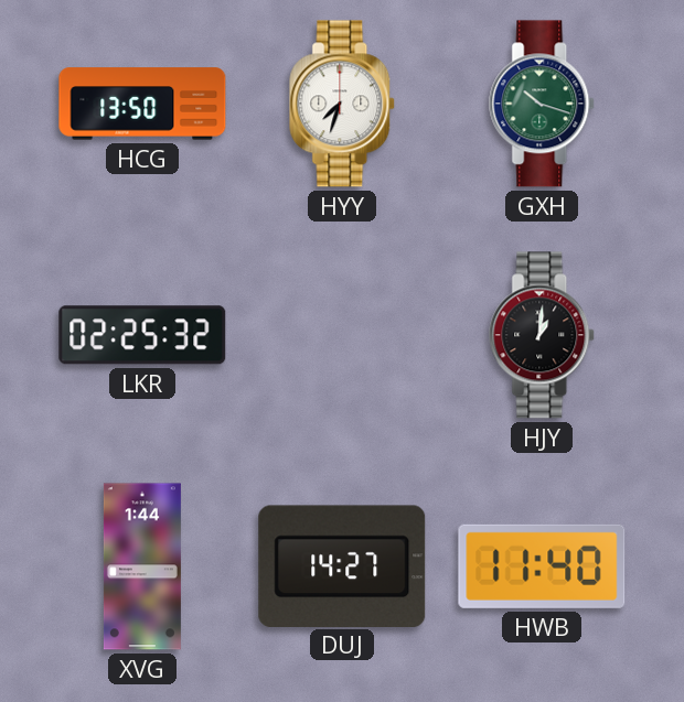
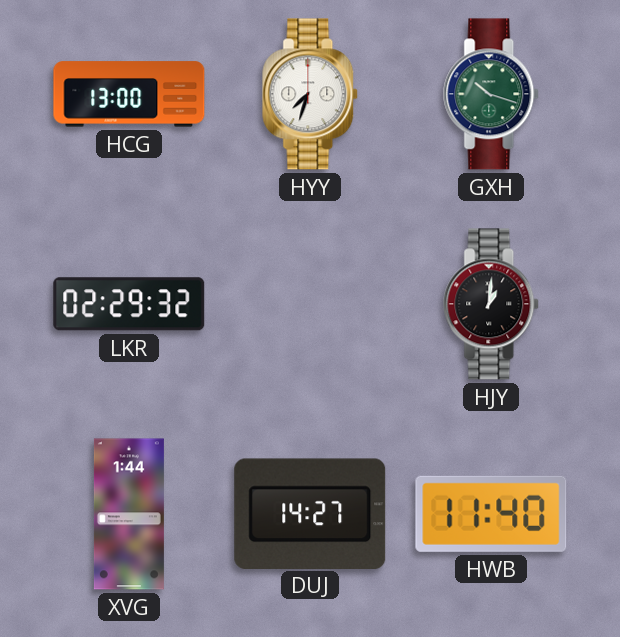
HCG: 13:50 -> 13:00 (129, 94)
LKR: 02:25 -> 02:29 (129, 304)
